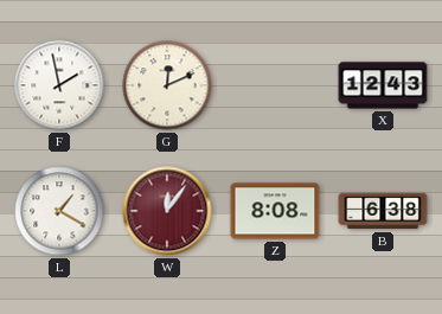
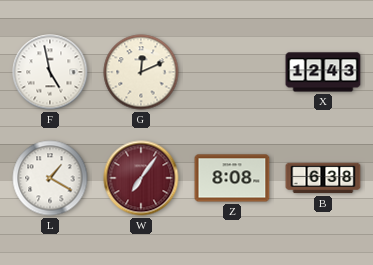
F: 1:58 -> 4:58 (50, 72)
W: 12:06 -> 7:06 (141, 178)
